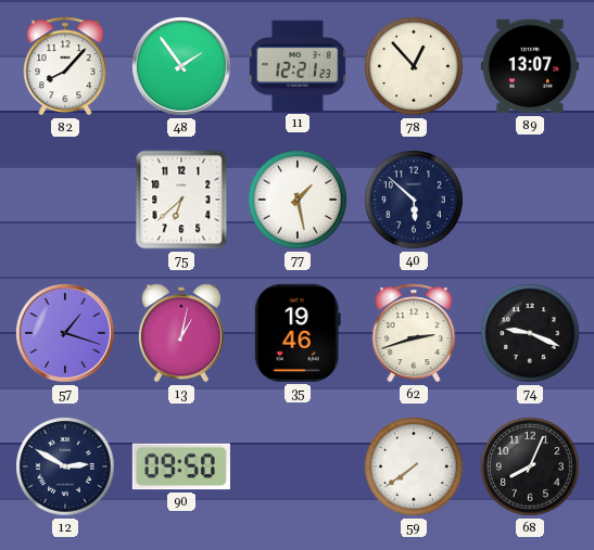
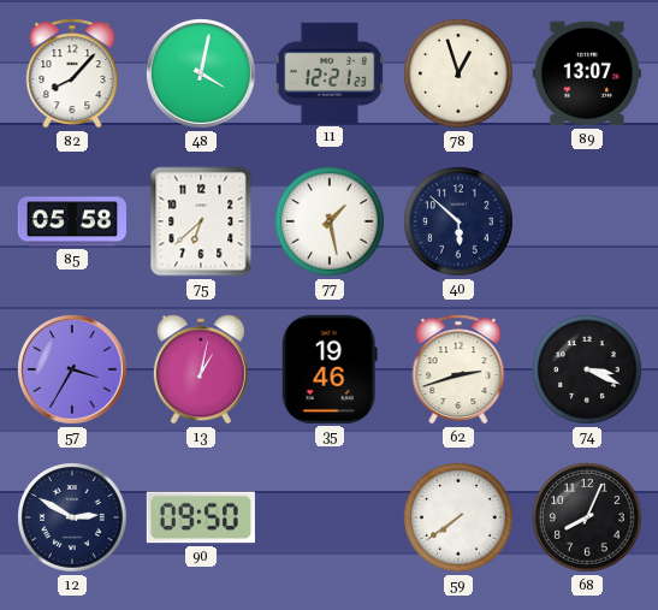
48: 1:54 -> 4:02 (202, 75)
78: 12:53 -> 12:57 (458, 73)
85: none -> 05:58 (72, 221)
57: 1:18 -> 3:35 (73, 371)
74: 9:19 -> 3:19 (587, 369)
